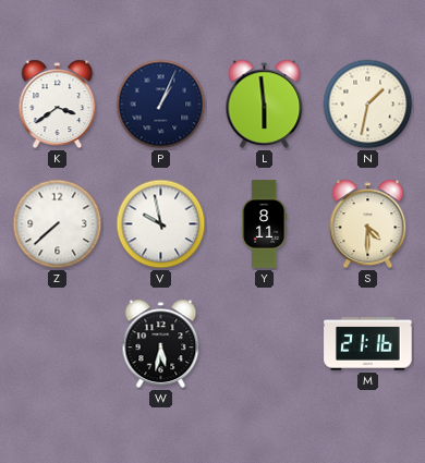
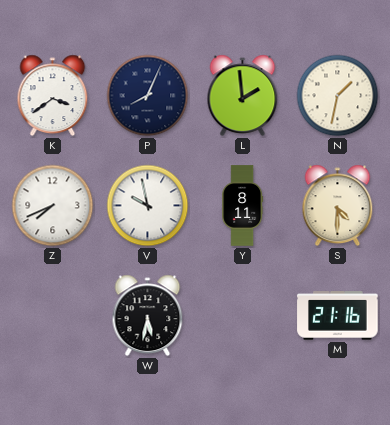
P: 1:04 -> 8:04 (148, 96)
L: 5:59 -> 1:59 (243, 96)
Z: 7:38 -> 7:41 (53, 206)
